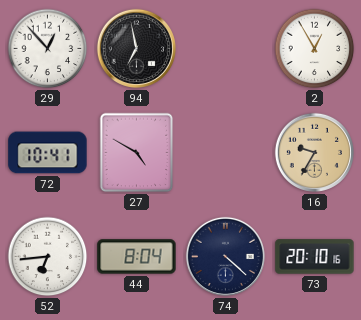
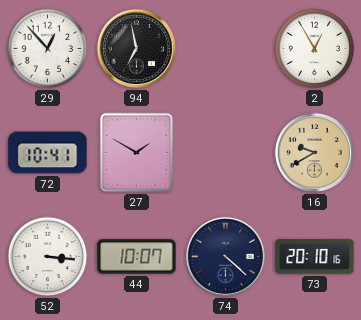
27: 4:50 -> 1:50 (137, 153)
16: 9:35 -> 9:40 (314, 152)
52: 6:44 -> 3:16 (48, 257)
44: 8:04 -> 10:07 (137, 257)
